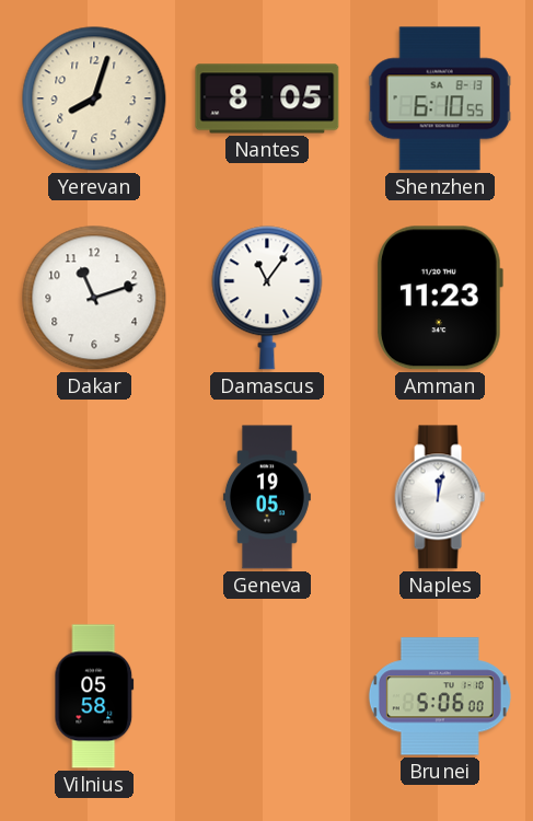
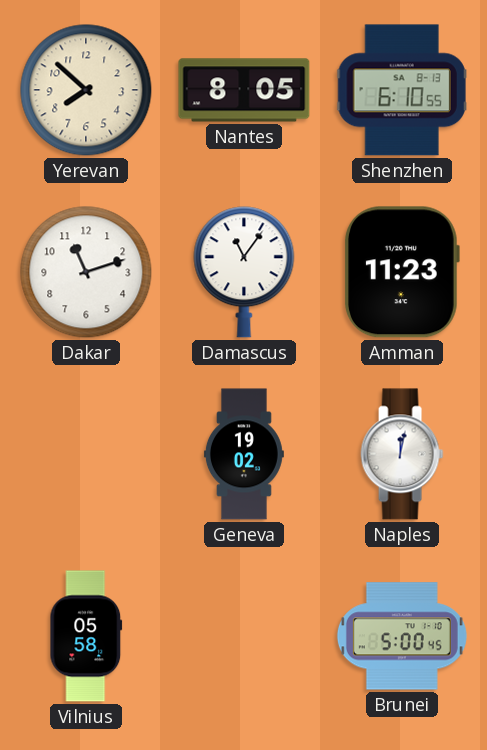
Yerevan: 8:03 -> 7:52 (86, 90)
Geneva: 19:05 -> 19:02 (244, 454)
Brunei: 5:06 -> 5:00 (402, 636)
